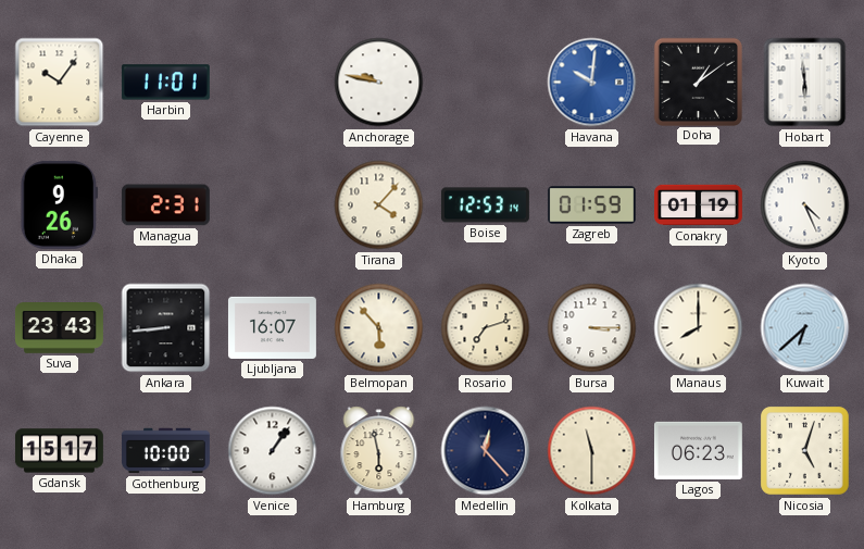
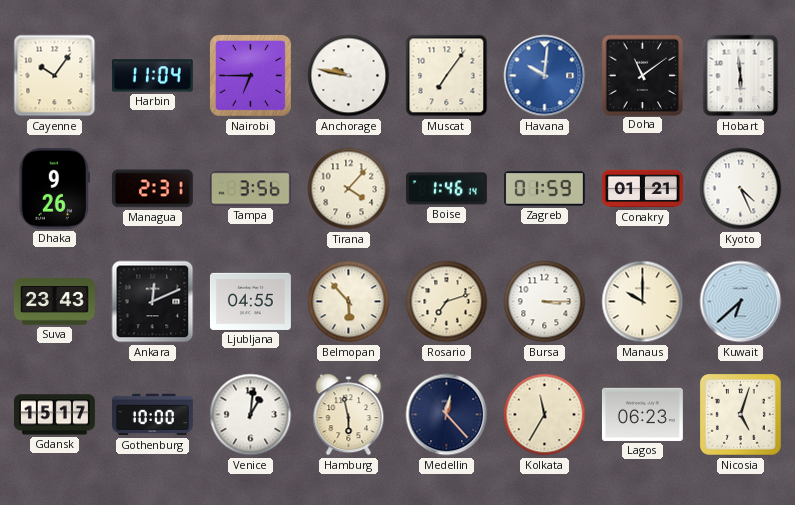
Harbin: 11:01 -> 11:04 (152, 76)
Nairobi: none -> 6:45 (251, 76)
Muscat: none -> 7:06 (447, 76)
Doha: 1:09 -> 11:09 (642, 75)
Tampa: none -> 3:56 (250, 189)
Boise: 12:53 -> 1:46 (446, 189)
Conakry: 01:19 -> 01:21 (642, 189)
Ankara: 8:44 -> 12:11 (153, 302)
Ljubljana: 16:07 -> 04:55 (250, 301)
Manaus: 8:00 -> 10:00 (643, 302)
Venice: 1:06 -> 1:01 (251, 415)
Kolkata: 11:30 -> 11:35 (545, 415)
